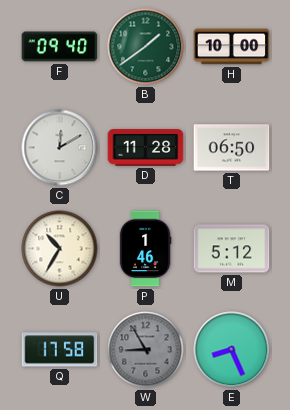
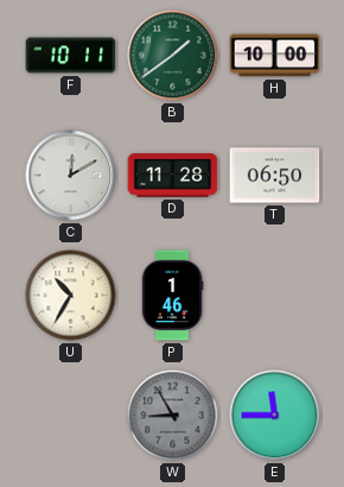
F: 09:40 -> 10:11 (71, 56)
M: 5:12 -> none (232, 249)
Q: 17:58 -> none (60, 350)
E: 8:26 -> 11:45 (275, 416)
